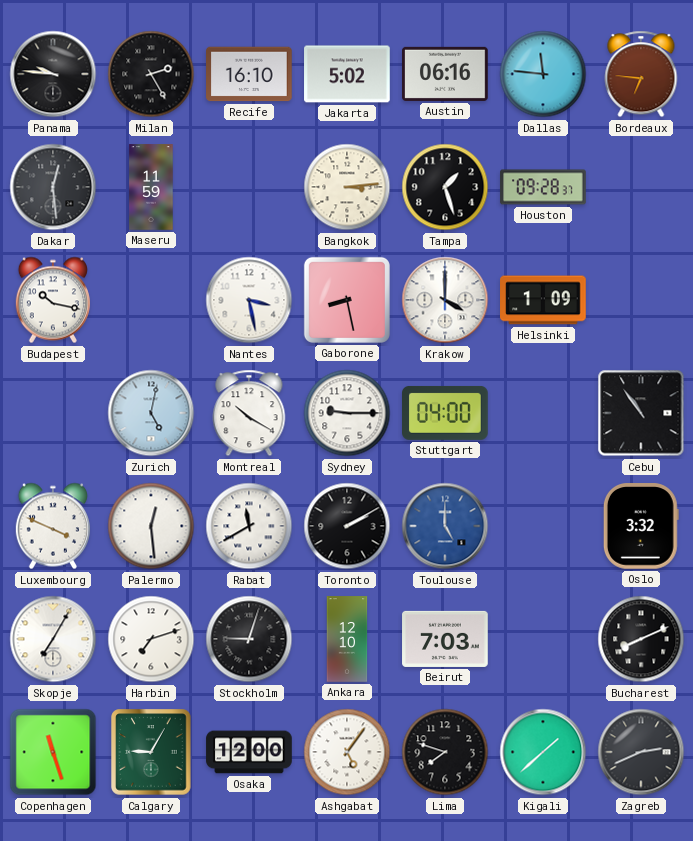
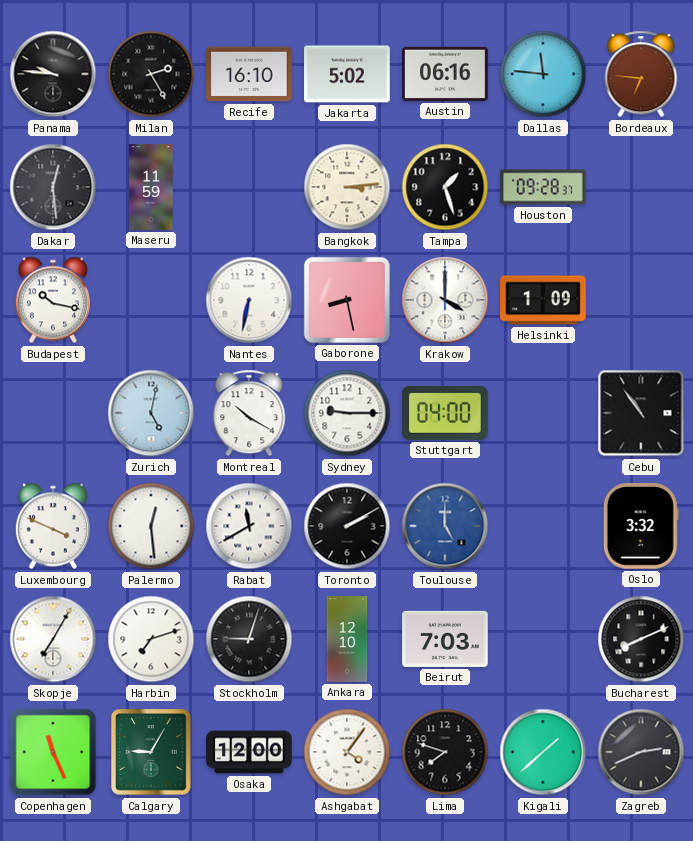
Nantes: 3:28 -> 6:32 (249, 300)
Copenhagen: 11:27 -> 11:26 (53, 752)
Ashgabat: 5:06 -> 4:06 (347, 752)
